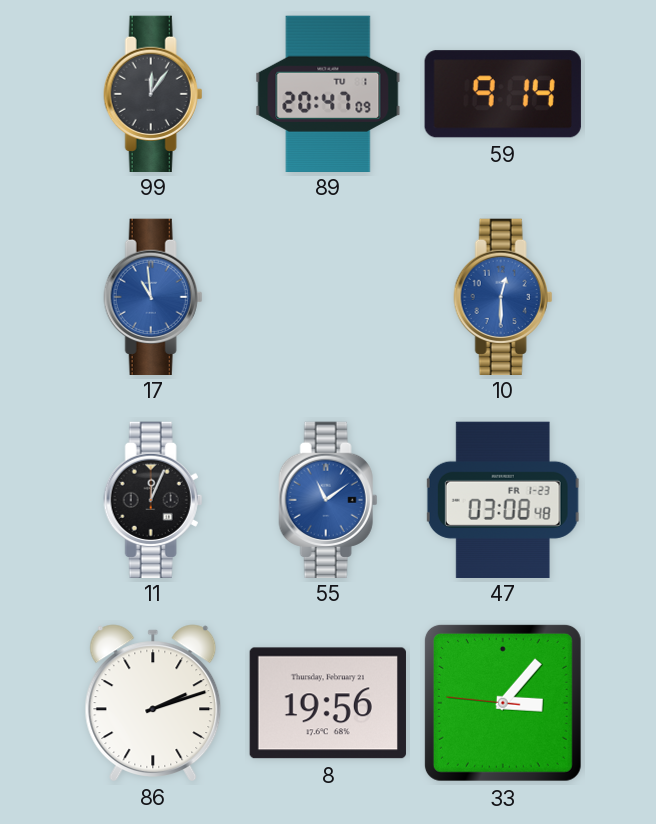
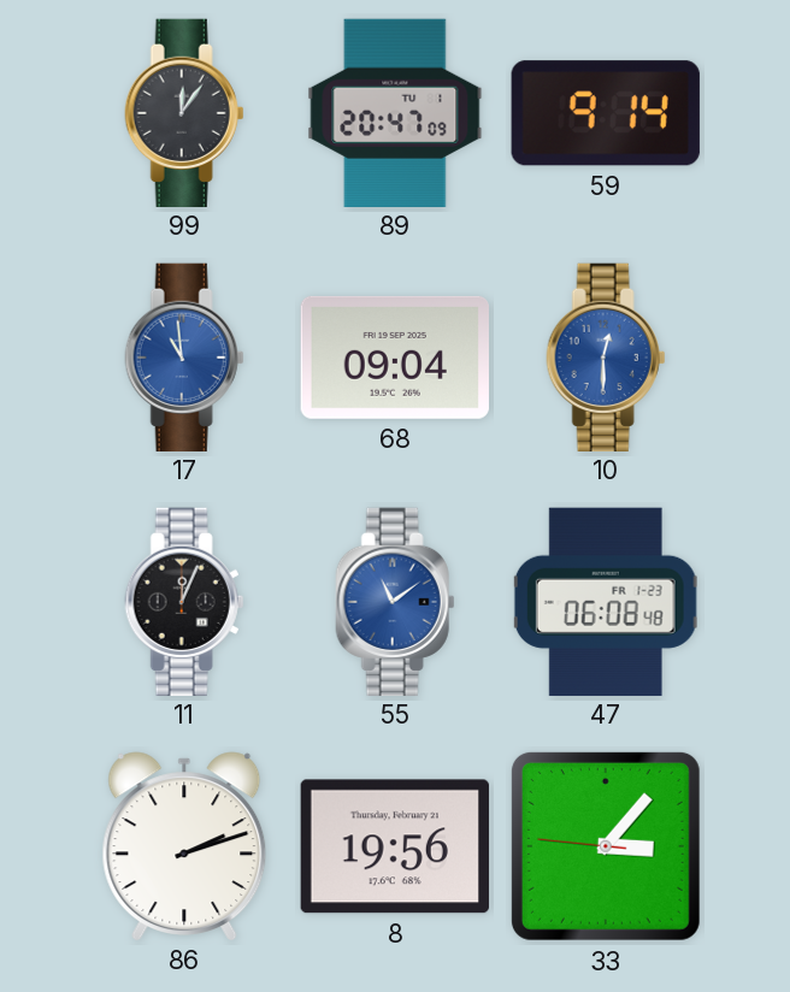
68: none -> 09:04 (395, 358)
47: 03:08 -> 06:08 (606, 601)
